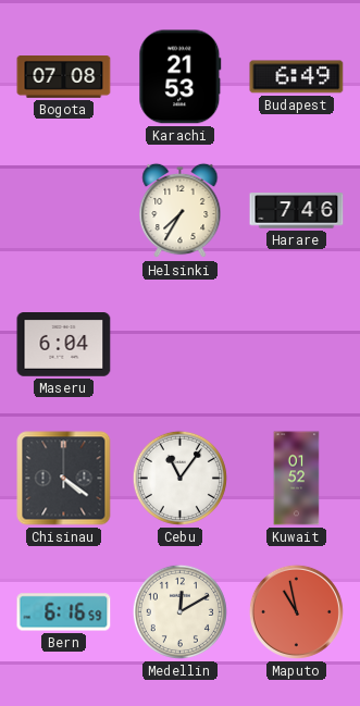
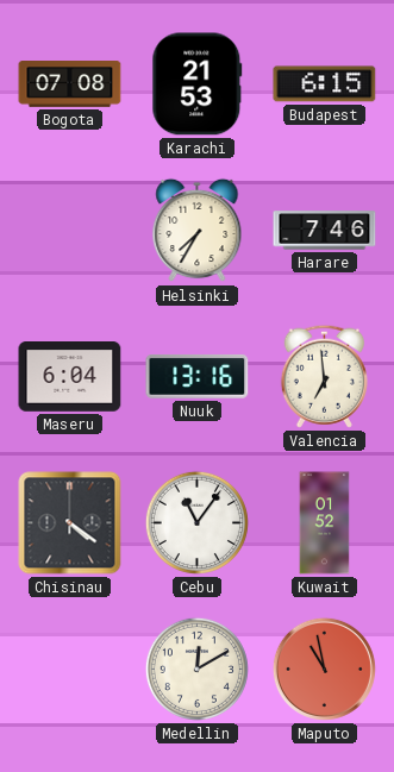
Budapest: 6:49 -> 6:15 (325, 84)
Nuuk: none -> 13:16 (198, 376)
Valencia: none -> 6:59 (324, 376)
Bern: 6:16 -> none (64, 612)
